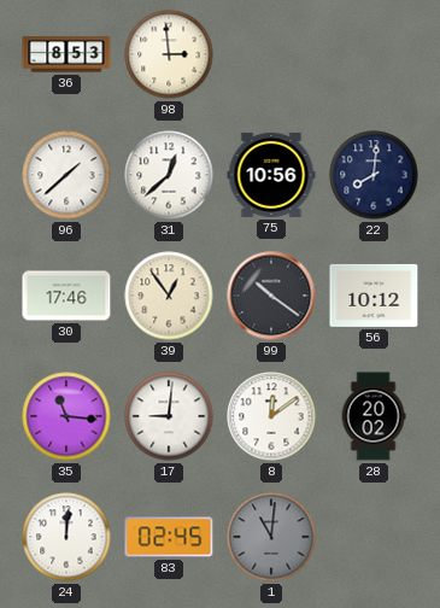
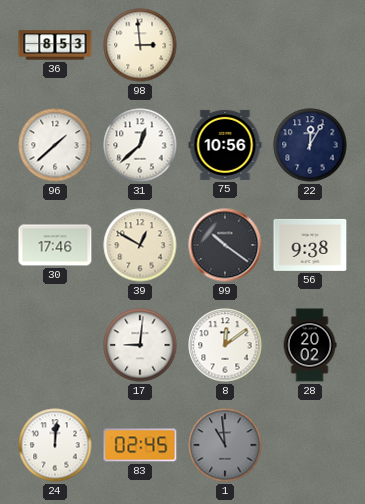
22: 8:01 -> 12:05 (310, 145)
39: 12:54 -> 12:50 (140, 245)
56: 10:12 -> 9:38 (310, 245)
35: 11:16 -> none (66, 416)
1: 11:01 -> 10:59 (225, 445)
